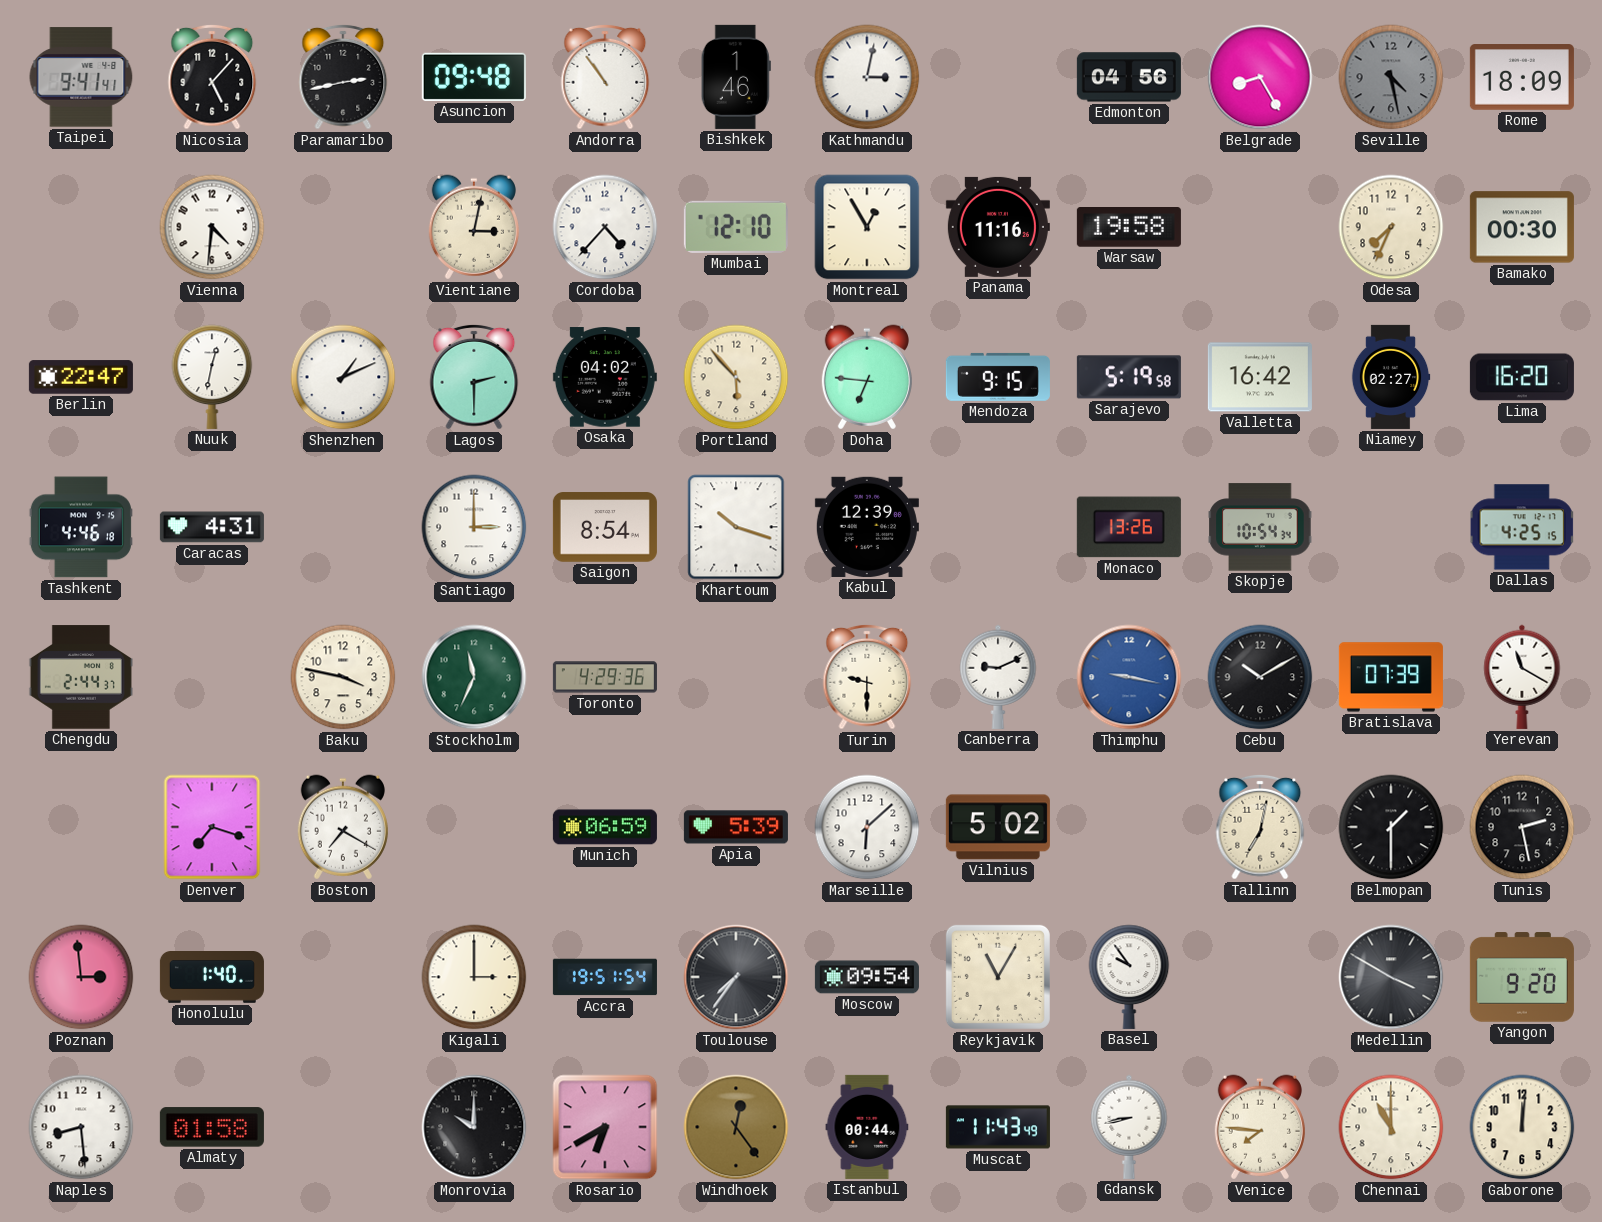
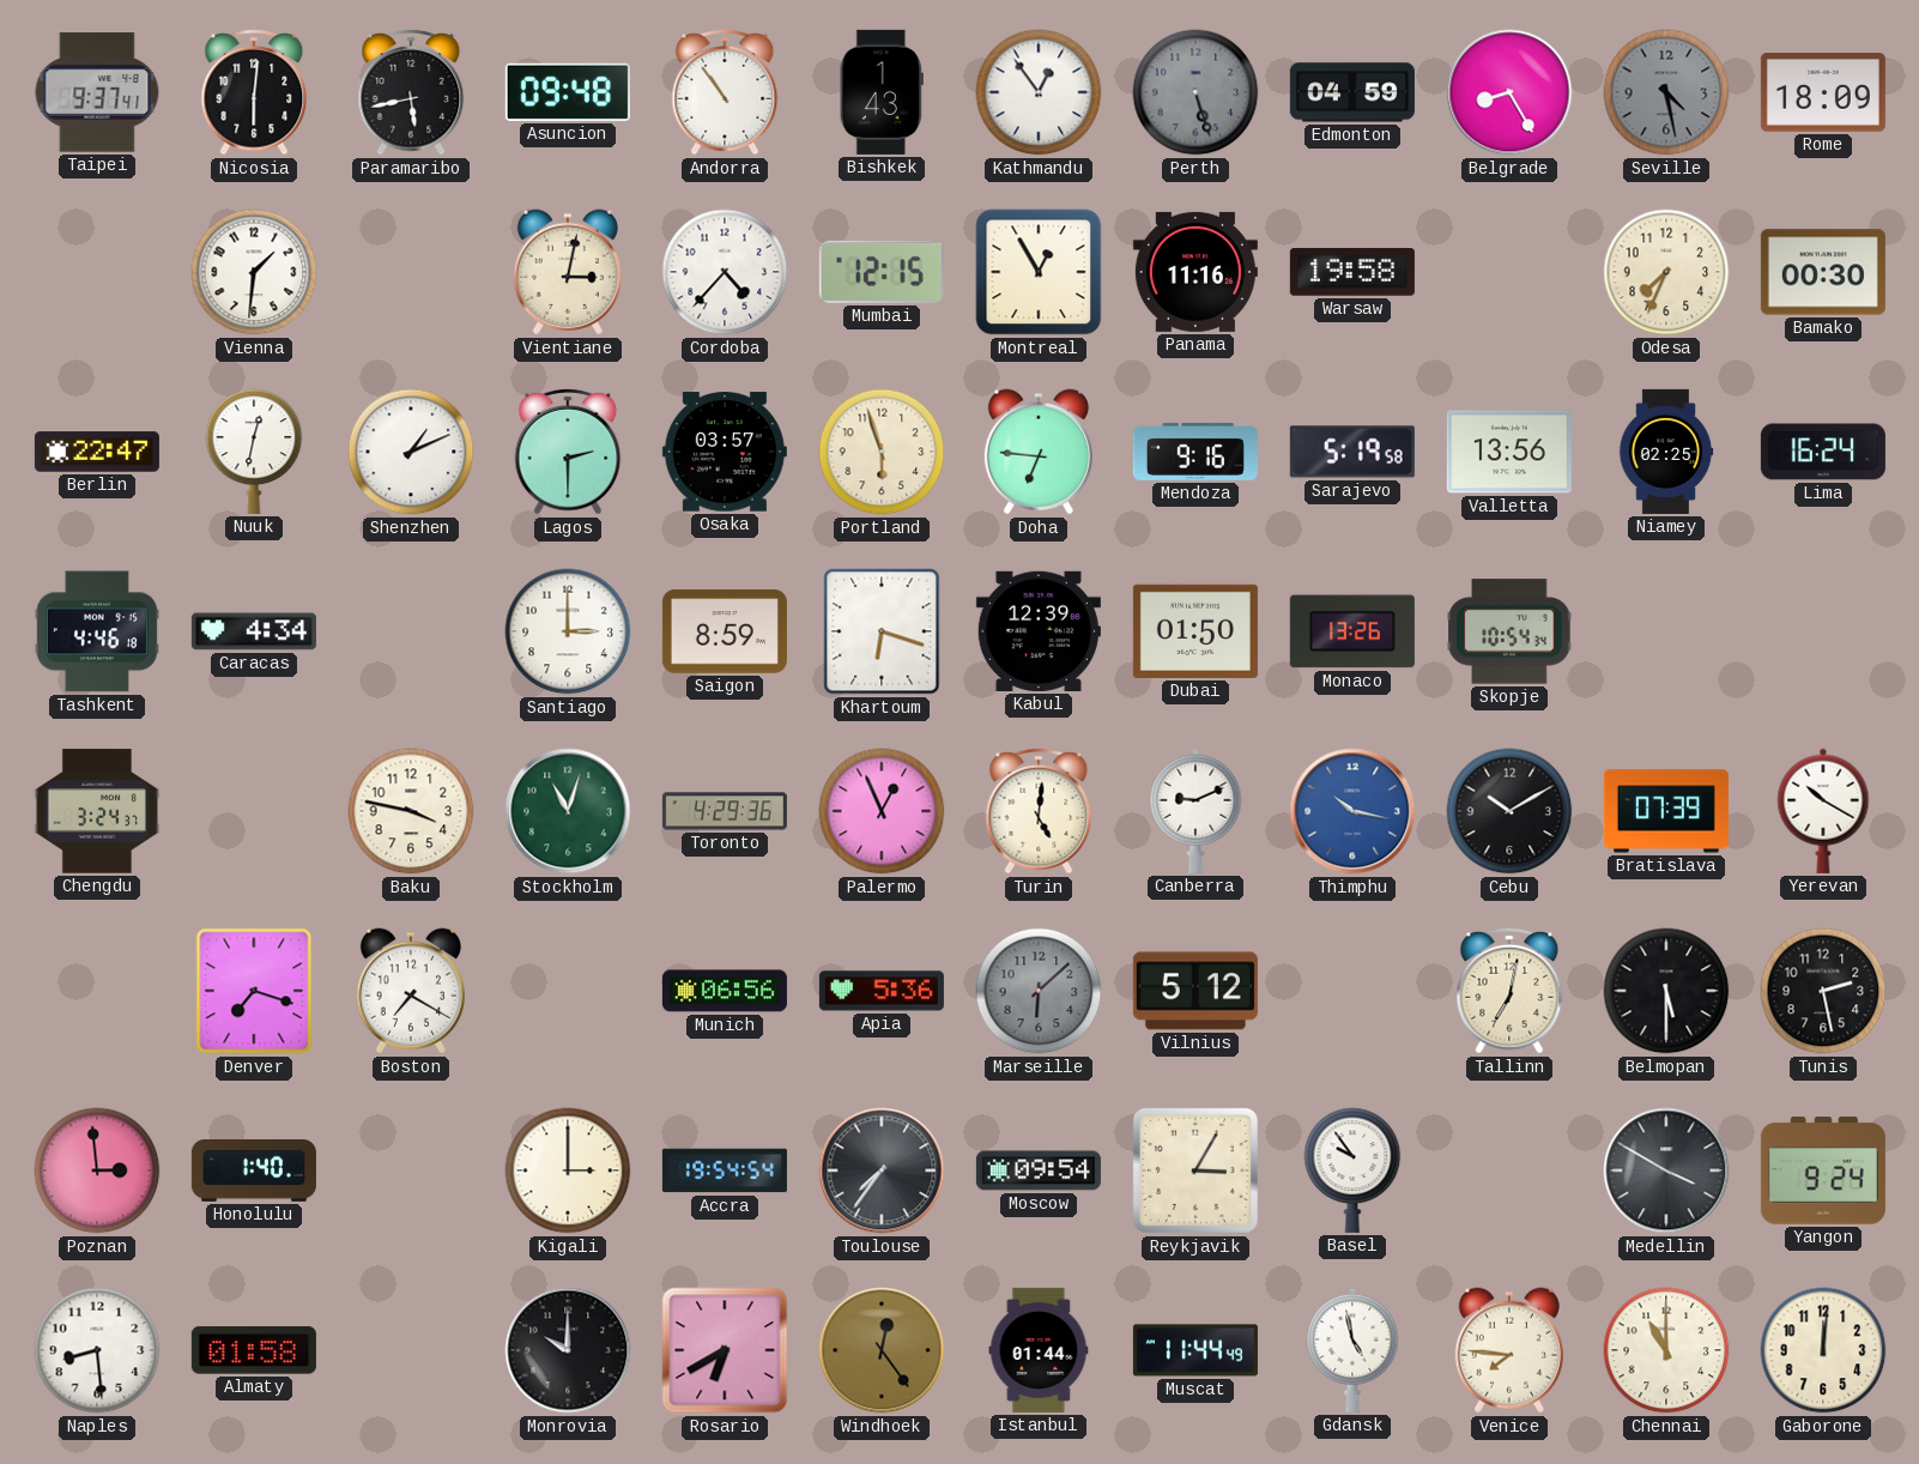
Taipei: 9:41 -> 9:37 (97, 92)
Nicosia: 5:07 -> 6:01 (254, 92)
Paramaribo: 2:43 -> 5:43 (411, 92)
Bishkek: 1:46 -> 1:43 (882, 92)
Kathmandu: 3:02 -> 12:54 (1039, 92)
Perth: none -> 5:27 (1195, 92)
Edmonton: 04:56 -> 04:59 (1352, 92)
Vienna: 4:31 -> 1:31 (254, 272)
Mumbai: 12:10 -> 12:15 (882, 272)
Osaka: 04:02 -> 03:57 (725, 452)
Portland: 5:53 -> 5:57 (882, 452)
Mendoza: 9:15 -> 9:16 (1195, 452)
Valletta: 16:42 -> 13:56 (1509, 452)
Niamey: 02:27 -> 02:25 (1666, 452)
Lima: 16:20 -> 16:24 (1823, 452)
Caracas: 4:31 -> 4:34 (254, 631)
Saigon: 8:54 -> 8:59 (725, 631)
Khartoum: 10:18 -> 6:18 (882, 631)
Dubai: none -> 01:50 (1195, 631)
Dallas: 4:25 -> none (1522, 527)
Chengdu: 2:44 -> 3:24 (97, 811)
Stockholm: 11:34 -> 11:03 (568, 811)
Palermo: none -> 12:56 (882, 811)
Turin: 9:30 -> 5:01 (1039, 811)
Thimphu: 9:17 -> 10:17 (1352, 811)
Yerevan: 11:20 -> 10:20 (1823, 811)
Munich: 06:59 -> 06:56 (725, 991)
Apia: 5:39 -> 5:36 (882, 991)
Marseille dial: white -> grey (1039, 991)
Vilnius: 5:02 -> 5:12 (1195, 991)
Belmopan: 1:30 -> 5:30 (1666, 991)
Accra: 19:51 -> 19:54 (725, 1170)
Reykjavik: 11:05 -> 3:05 (1195, 1170)
Yangon: 9:20 -> 9:24 (1823, 1170)
Istanbul: 00:44 -> 01:44 (1039, 1350)
Muscat: 11:43 -> 11:44 (1195, 1350)
Gdansk: 8:43 -> 4:58 (1352, 1350)
